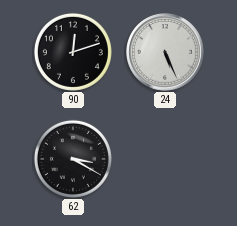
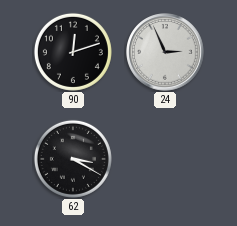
24: 5:26 -> 2:56 (165, 52)
